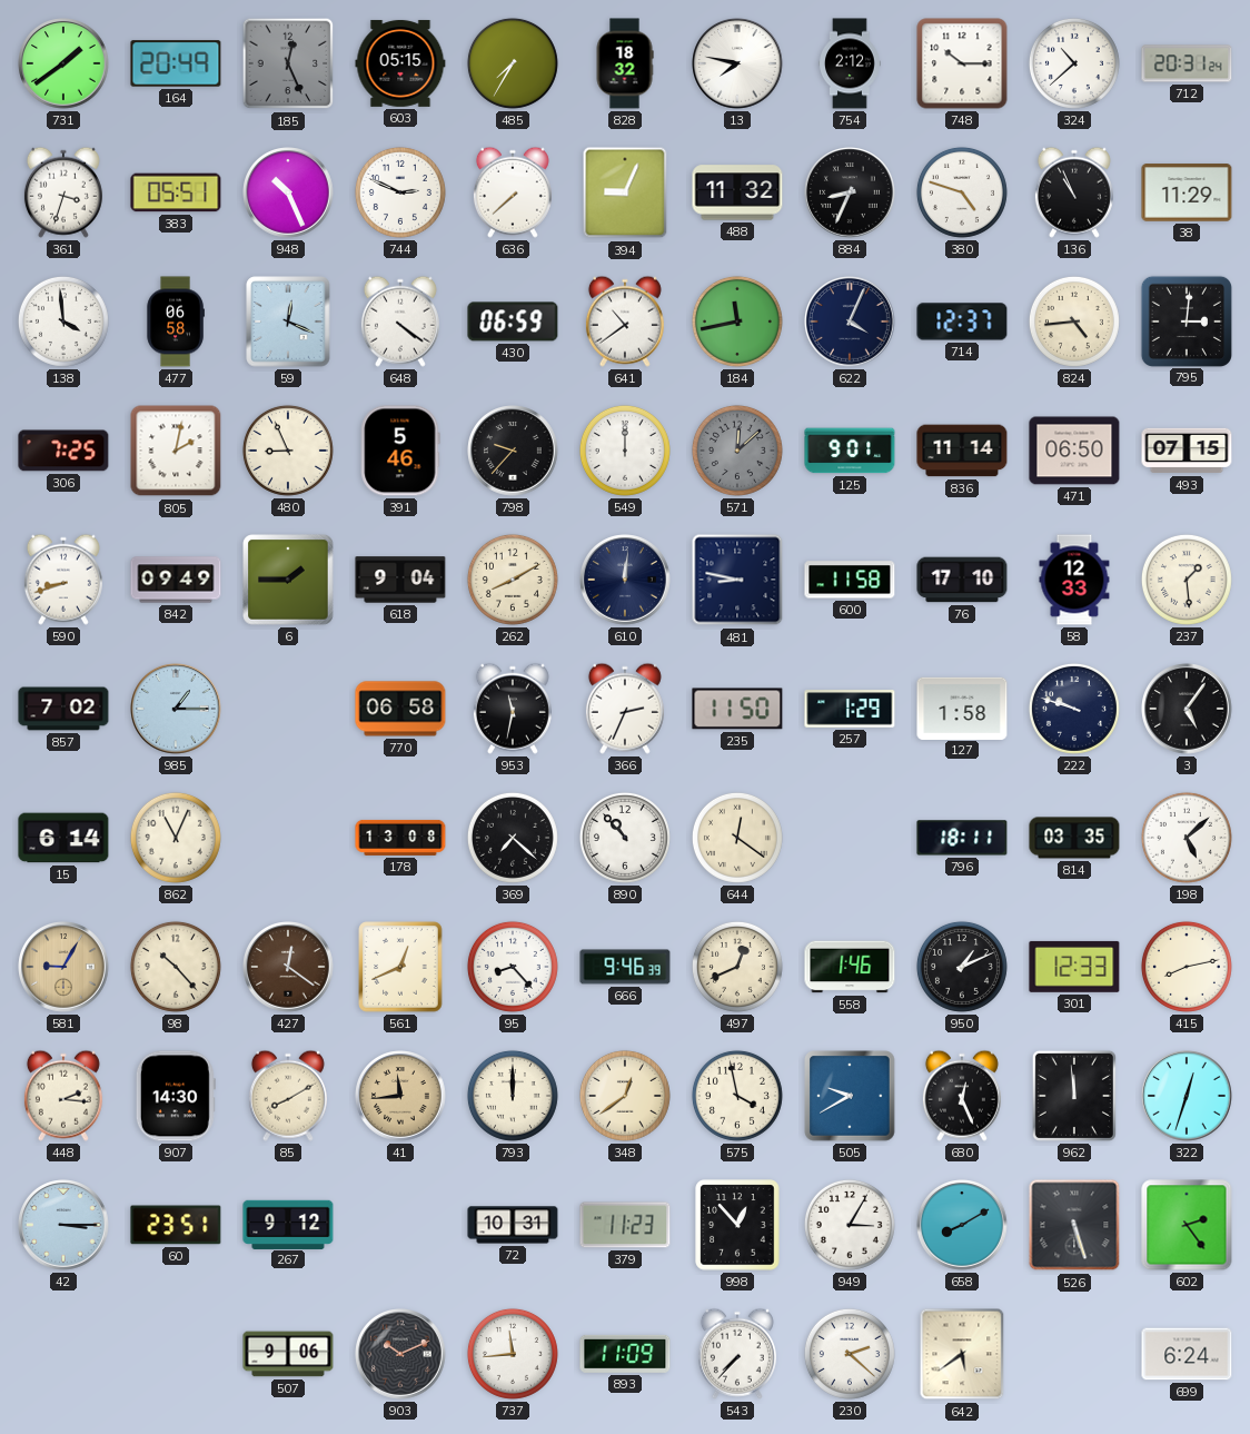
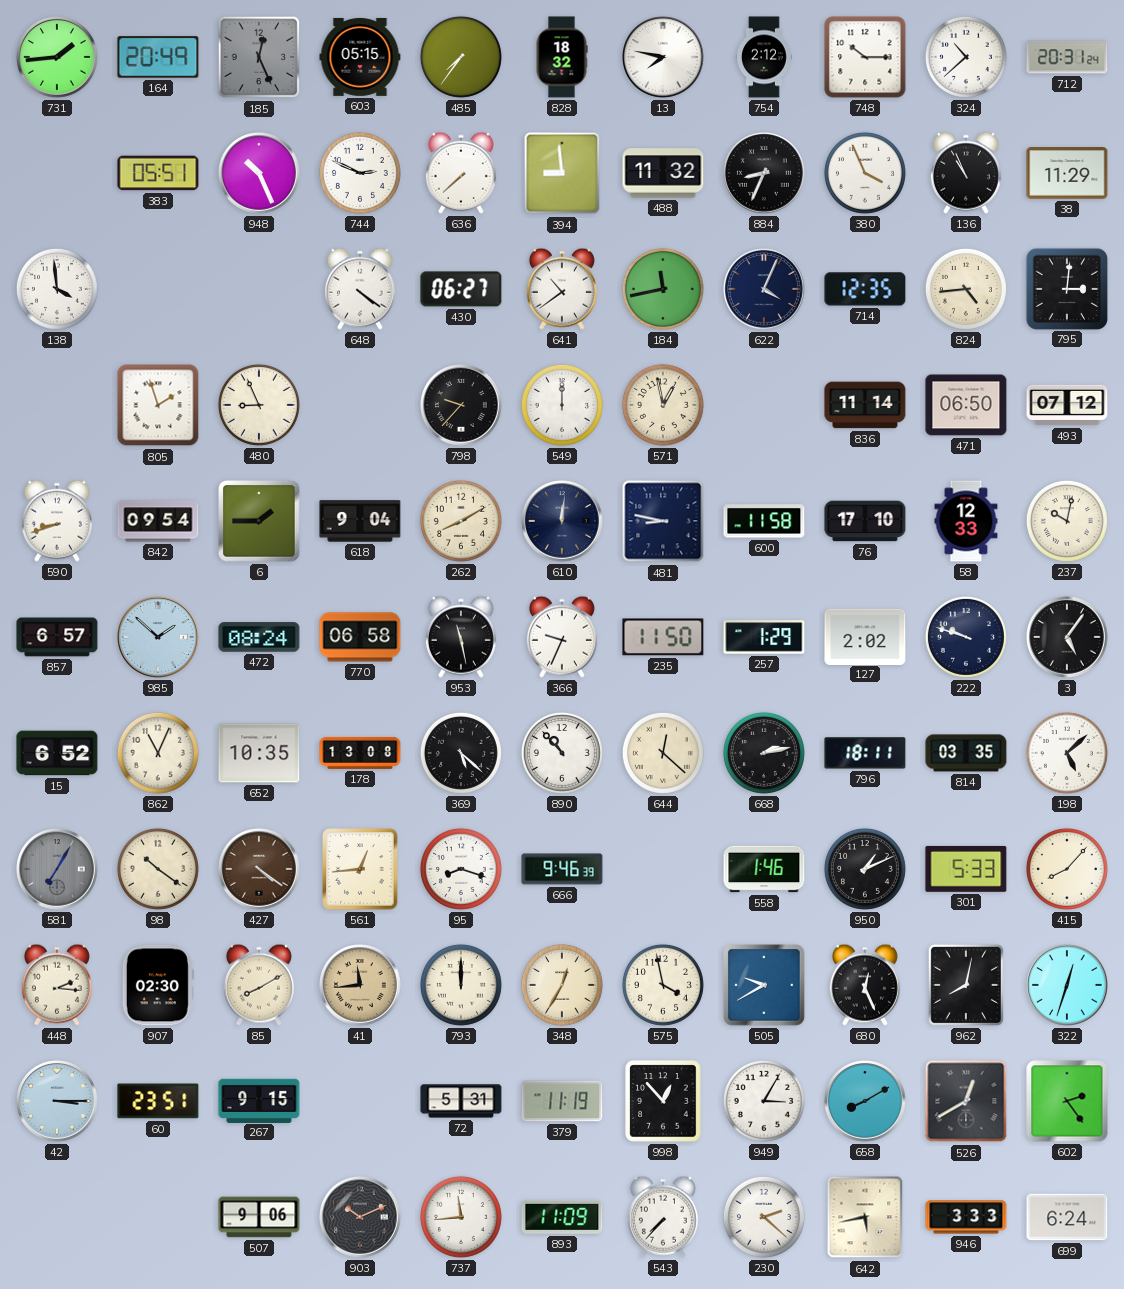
731: 1:39 -> 1:44 (57, 57)
485: 7:35 -> 7:36 (461, 57)
361: 3:33 -> none (63, 192)
394: 9:04 -> 8:59 (562, 173)
380: 4:48 -> 3:56 (865, 173)
477: 06:58 -> none (176, 322)
59: 12:19 -> none (288, 322)
430: 06:59 -> 06:27 (461, 289)
714: 12:37 -> 12:35 (865, 289)
306: 7:25 -> none (63, 451)
805: 2:02 -> 1:57 (158, 405)
391: 5:46 -> none (400, 451)
571: 12:08 -> 12:58 (663, 405)
571 dial: grey -> cream (663, 405)
125: 9:01 -> none (850, 451)
493: 07:15 -> 07:12 (1067, 405)
842: 09:49 -> 09:54 (158, 521)
237: 1:29 -> 10:02 (1067, 521)
857: 7:02 -> 6:57 (57, 637)
985: 1:15 -> 1:52 (158, 637)
472: none -> 08:24 (259, 637)
953: 11:32 -> 11:28 (461, 637)
366: 2:34 -> 9:34 (562, 637)
127: 1:58 -> 2:02 (865, 636)
15: 6:14 -> 6:52 (57, 753)
652: none -> 10:35 (259, 753)
369: 7:22 -> 5:22 (461, 753)
644: 12:21 -> 12:22 (663, 753)
668: none -> 2:13 (764, 753)
581: 9:05 -> 7:05 (57, 869)
581 dial: champagne -> grey (57, 869)
98: 10:23 -> 10:21 (158, 869)
427: 12:21 -> 4:21 (259, 869)
561: 12:41 -> 12:44 (360, 869)
95: 8:23 -> 8:18 (461, 869)
497: 12:41 -> none (737, 967)
301: 12:33 -> 5:33 (966, 869)
415: 8:13 -> 8:07 (1067, 869)
907: 14:30 -> 02:30 (158, 985)
348: 12:39 -> 12:35 (562, 985)
962: 11:59 -> 8:02 (966, 985)
267: 9:12 -> 9:15 (259, 1100)
72: 10:31 -> 5:31 (461, 1101)
379: 11:23 -> 11:19 (562, 1101)
526: 5:27 -> 12:40 (966, 1101)
642: 5:39 -> 5:43 (865, 1217)
946: none -> 3:33 (966, 1217)
